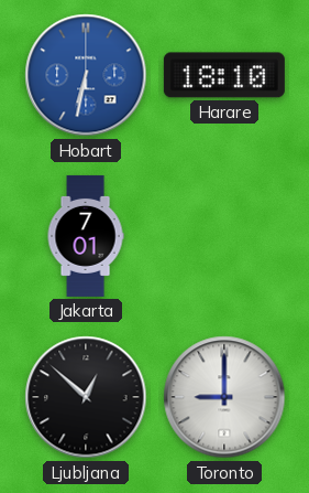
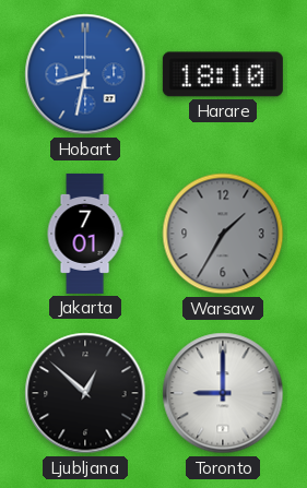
Hobart: 6:32 -> 8:32 (85, 74)
Warsaw: none -> 1:35 (223, 234)
